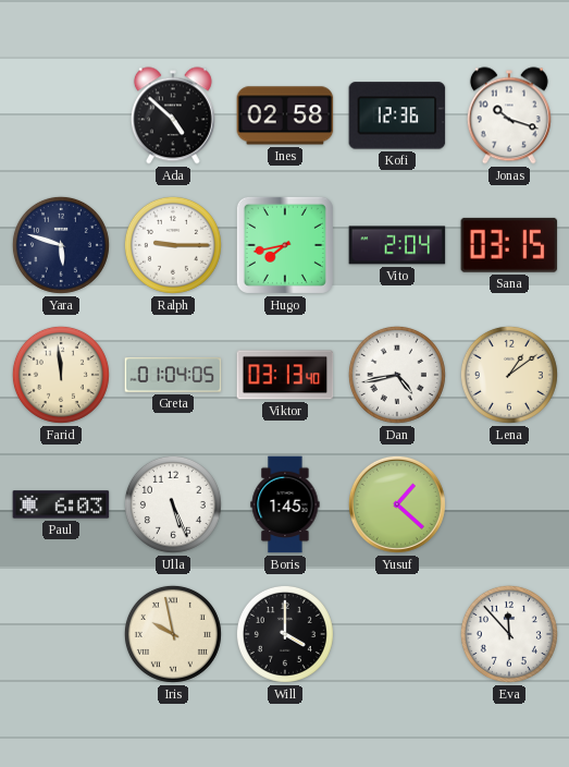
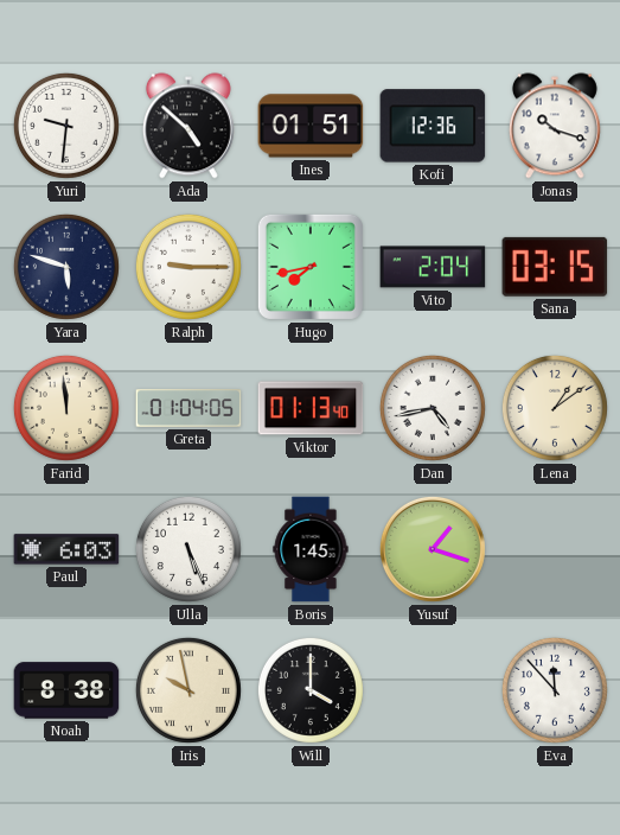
Yuri: none -> 9:31 (66, 126)
Ines: 02:58 -> 01:51 (311, 126)
Viktor: 03:13 -> 01:13 (311, 408)
Yusuf: 1:22 -> 1:18 (433, 549)
Noah: none -> 8:38 (66, 690)
